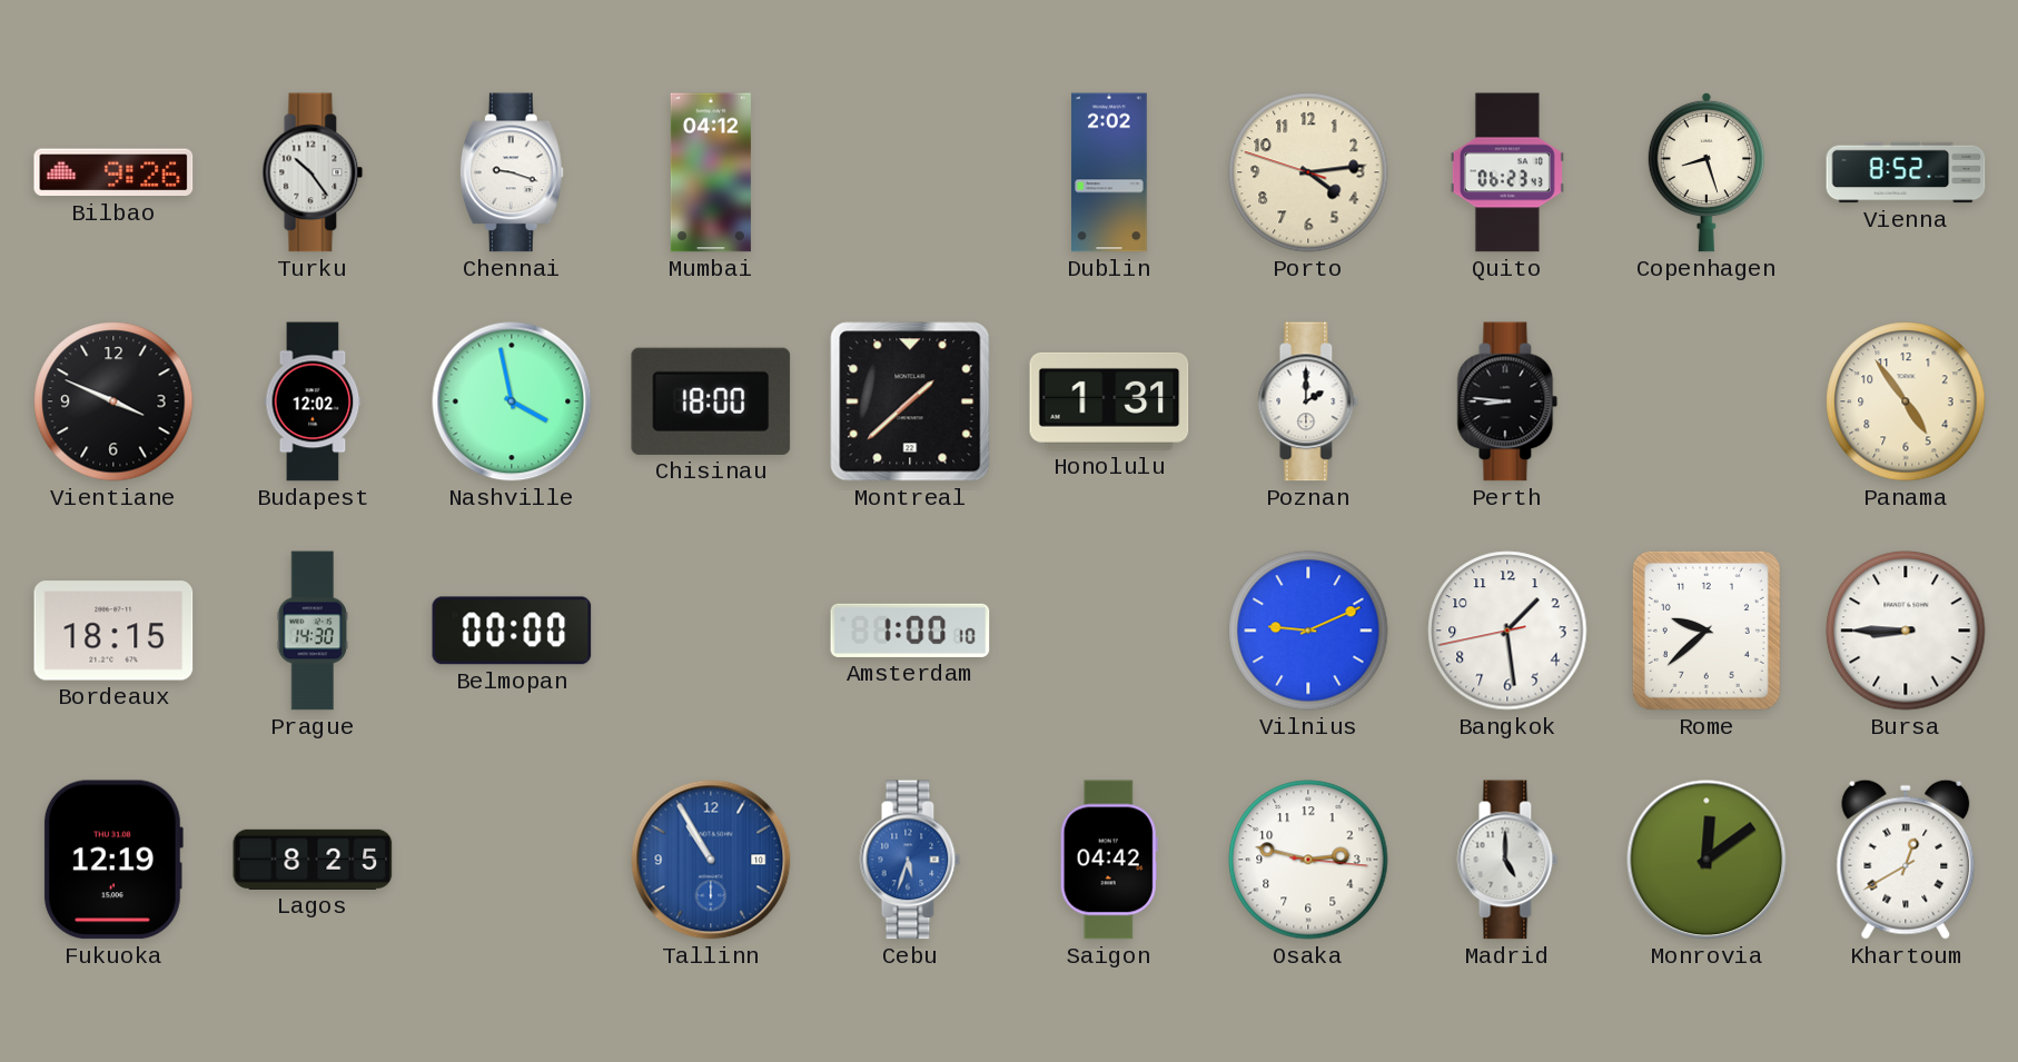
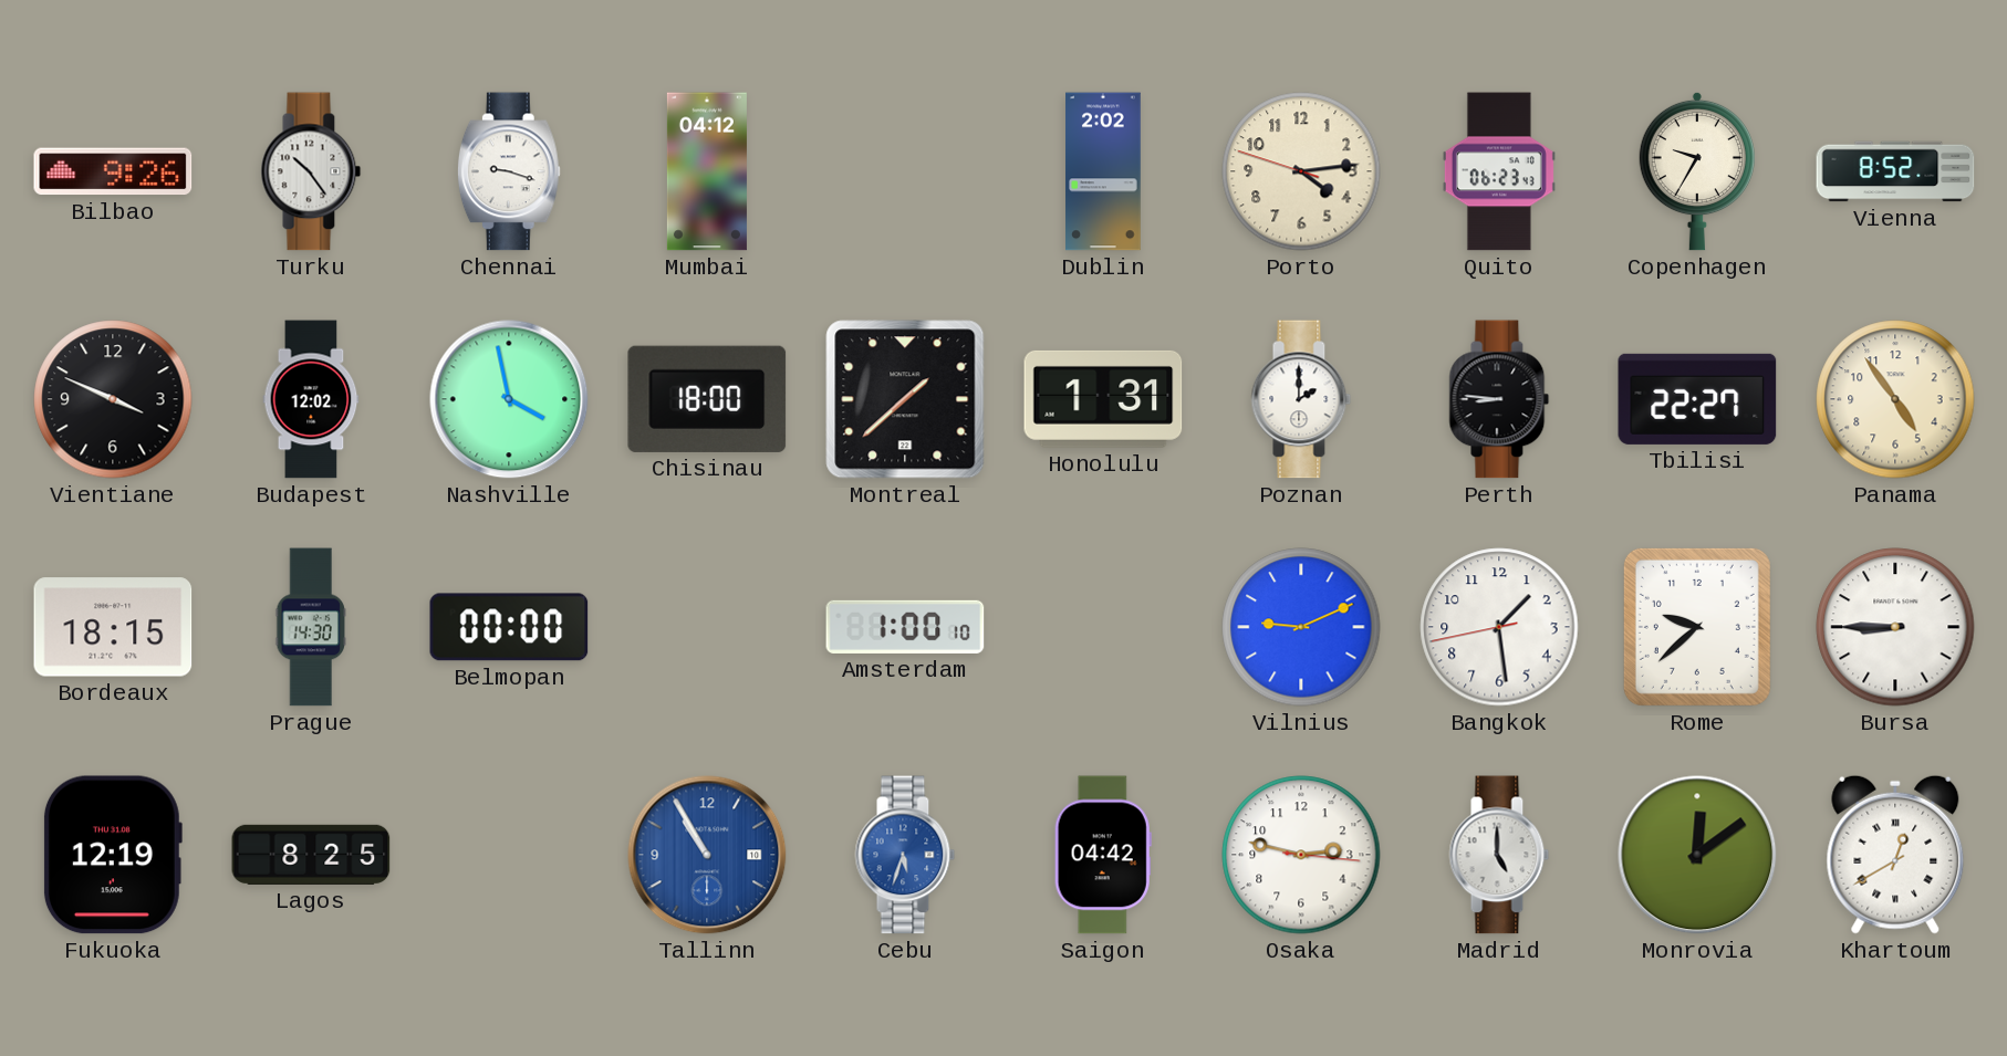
Copenhagen: 8:27 -> 9:35 (1697, 171)
Tbilisi: none -> 22:27 (1697, 399)
